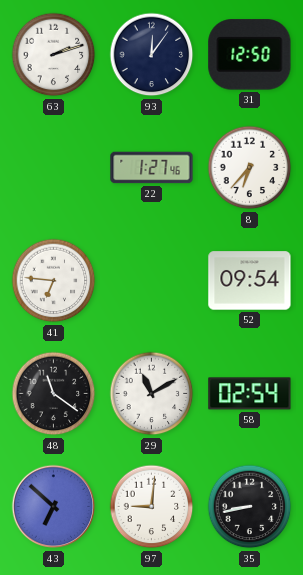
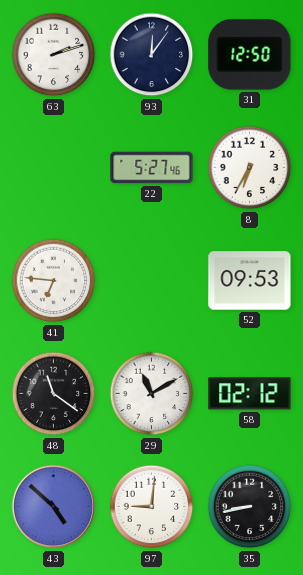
22: 1:27 -> 5:27 (152, 168)
8: 6:37 -> 6:35 (250, 168)
52: 09:54 -> 09:53 (250, 281)
58: 02:54 -> 02:12 (250, 394)
43: 6:52 -> 4:52 (54, 507)
